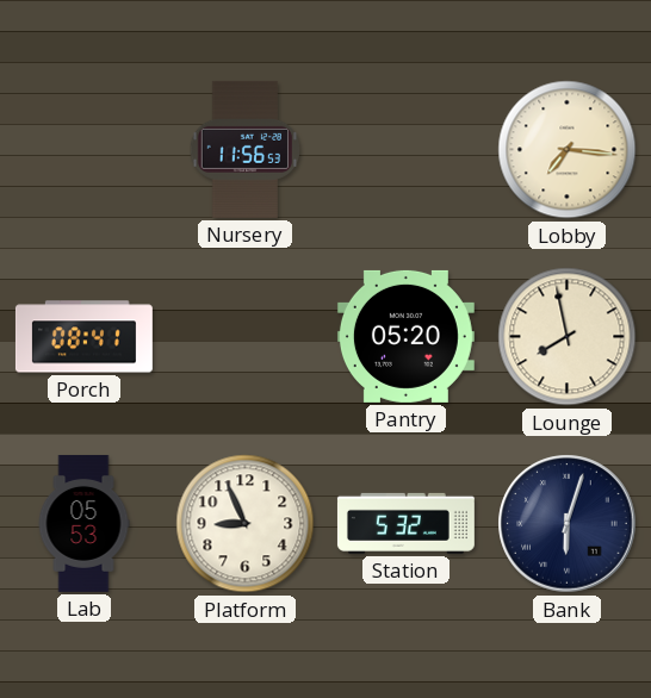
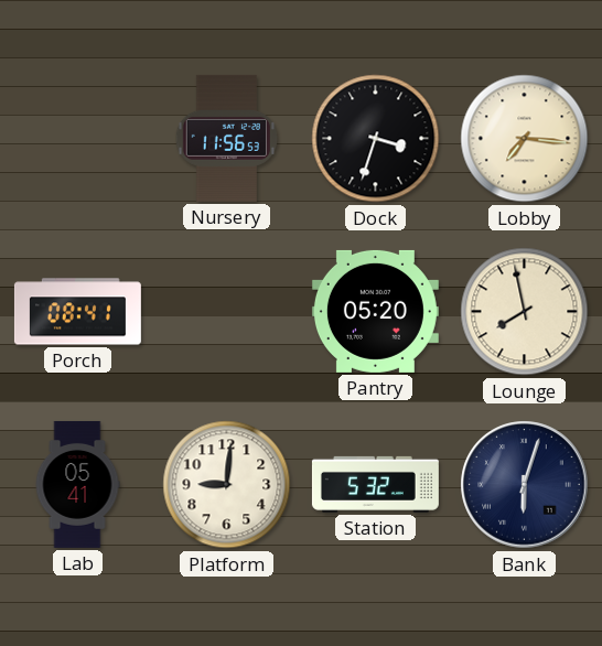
Dock: none -> 3:33 (376, 139)
Lab: 05:53 -> 05:41 (77, 484)
Platform: 8:56 -> 9:01 (227, 485)
